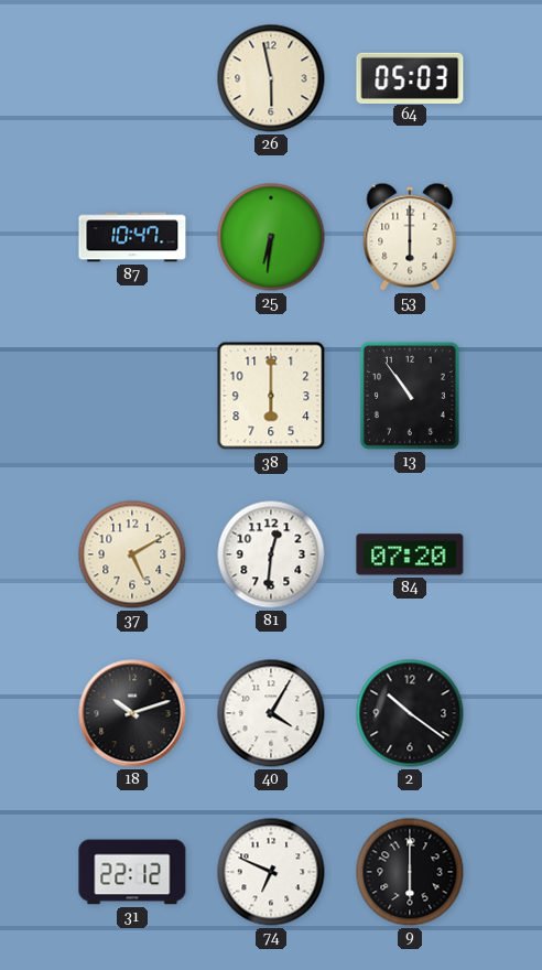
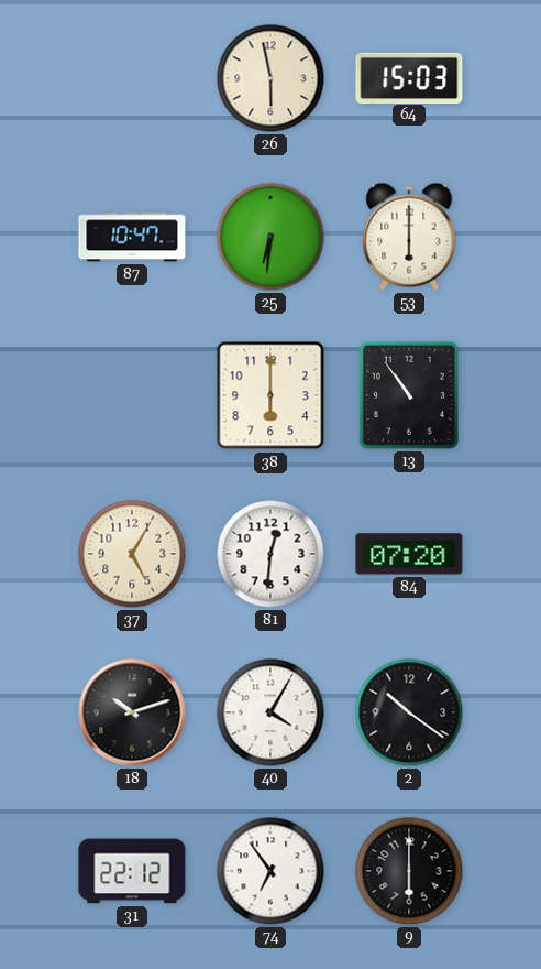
64: 05:03 -> 15:03 (409, 77)
37: 5:10 -> 5:05 (132, 554)
74: 6:49 -> 6:54 (270, 871)
